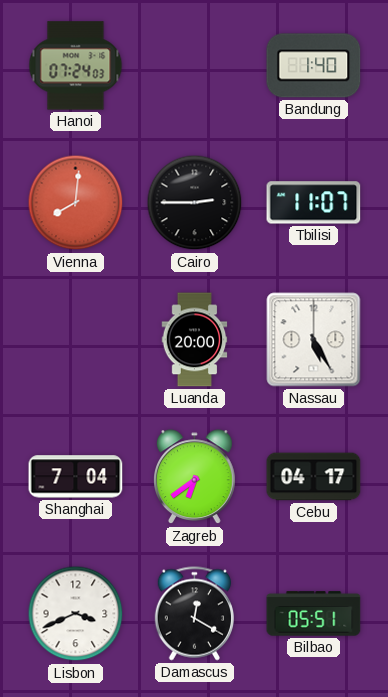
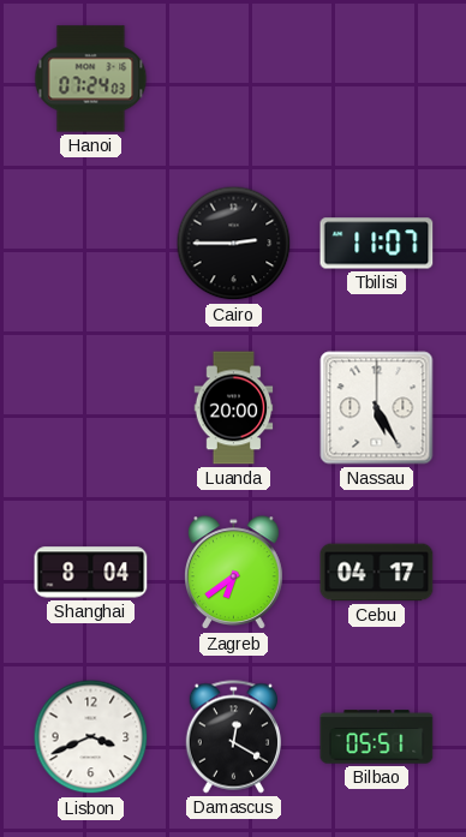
Bandung: 1:40 -> none (314, 66)
Vienna: 8:01 -> none (76, 203)
Shanghai: 7:04 -> 8:04 (91, 573)
